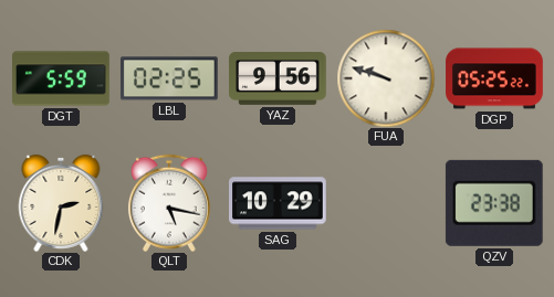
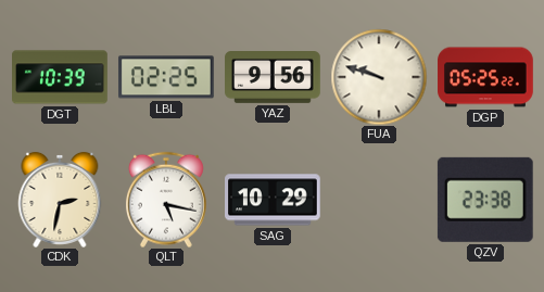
DGT: 5:59 -> 10:39 (60, 77)
